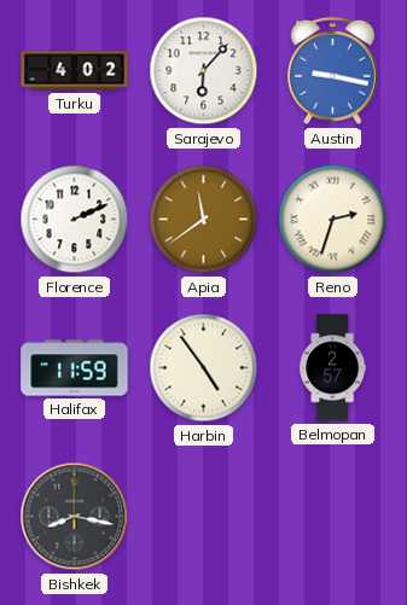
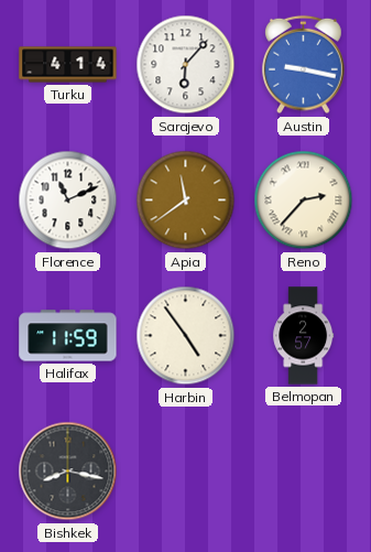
Turku: 4:02 -> 4:14 (68, 65)
Florence: 2:11 -> 11:11 (68, 201)
Reno: 2:33 -> 2:37 (304, 201)
